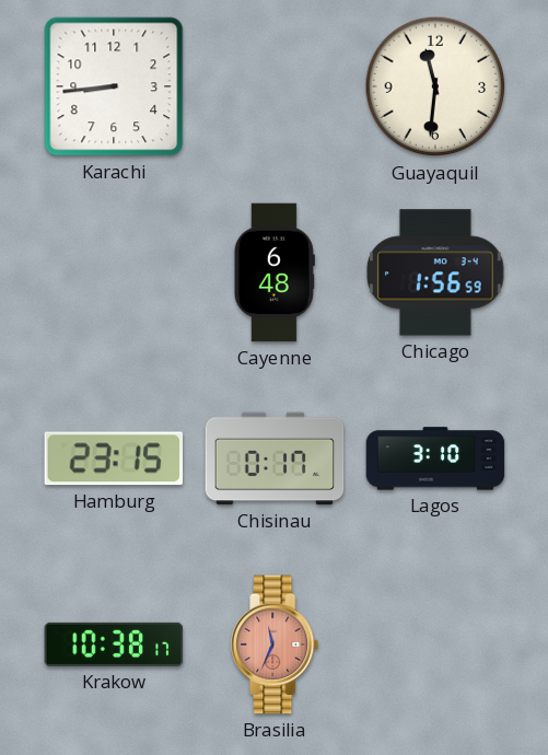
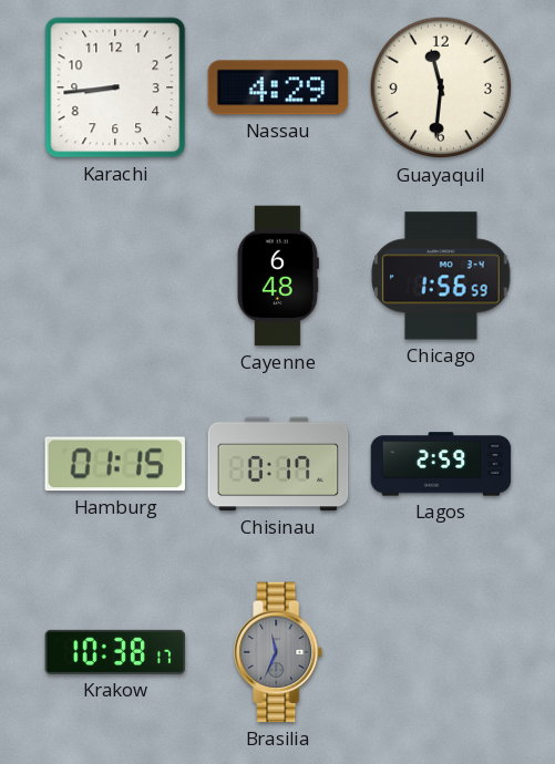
Nassau: none -> 4:29 (278, 87)
Hamburg: 23:15 -> 01:15 (114, 464)
Lagos: 3:10 -> 2:59 (441, 464)
Brasilia dial: salmon -> grey (279, 652)
